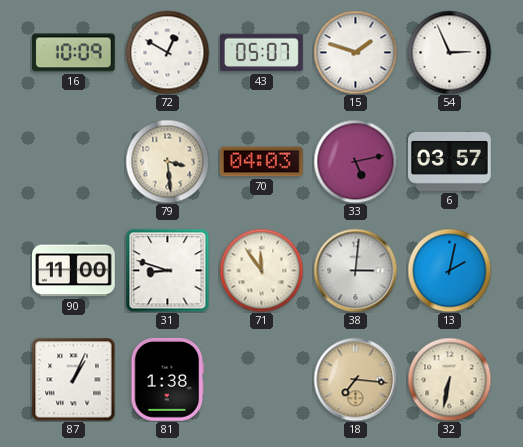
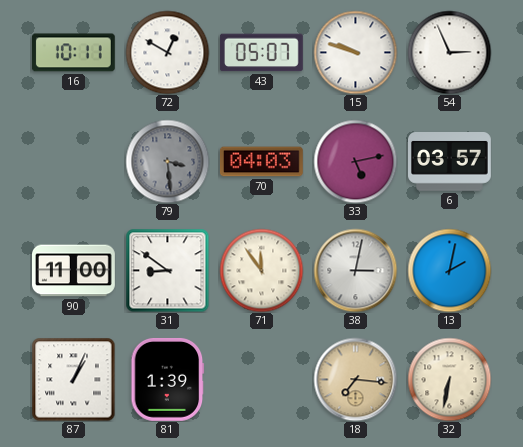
16: 10:09 -> 10:11 (73, 53)
15: 1:48 -> 9:48 (355, 52)
79 dial: cream -> grey (167, 161)
31: 8:48 -> 8:51 (167, 270)
38: 3:01 -> 3:02 (355, 270)
81: 1:38 -> 1:39 (168, 379)
